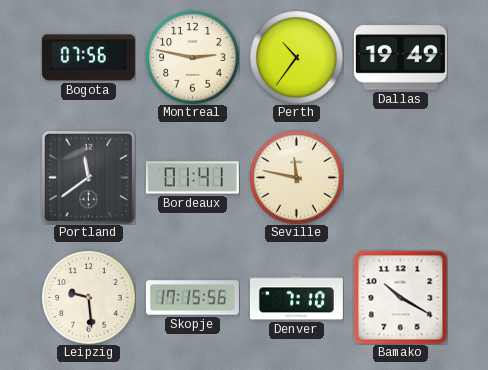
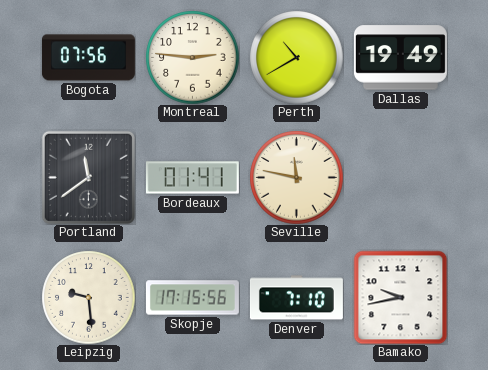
Montreal: 2:47 -> 2:46 (192, 57)
Perth: 10:36 -> 10:40 (296, 57)
Bamako: 10:20 -> 9:43 (400, 297)
